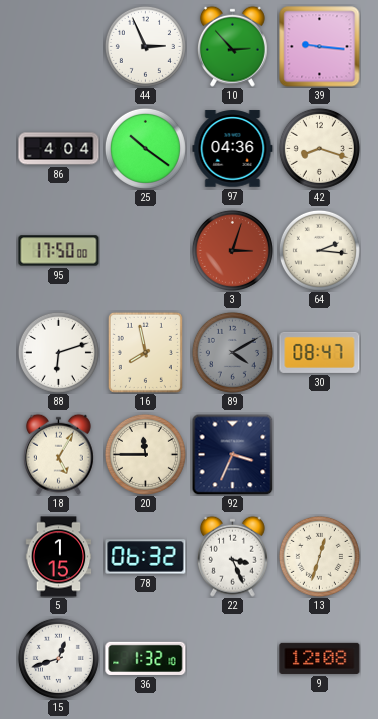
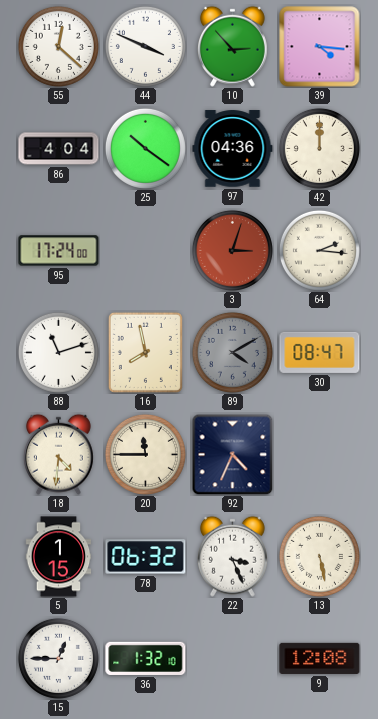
55: none -> 12:22 (58, 46)
44: 2:56 -> 3:49 (145, 46)
39: 9:16 -> 4:16 (320, 47)
42: 8:18 -> 12:00 (319, 148)
95: 17:50 -> 17:24 (59, 251)
88: 6:12 -> 11:12 (58, 352)
18: 5:05 -> 4:31 (58, 454)
92: 3:34 -> 4:34 (232, 454)
13: 12:33 -> 5:28 (319, 556)
15: 12:42 -> 12:45 (58, 658)
